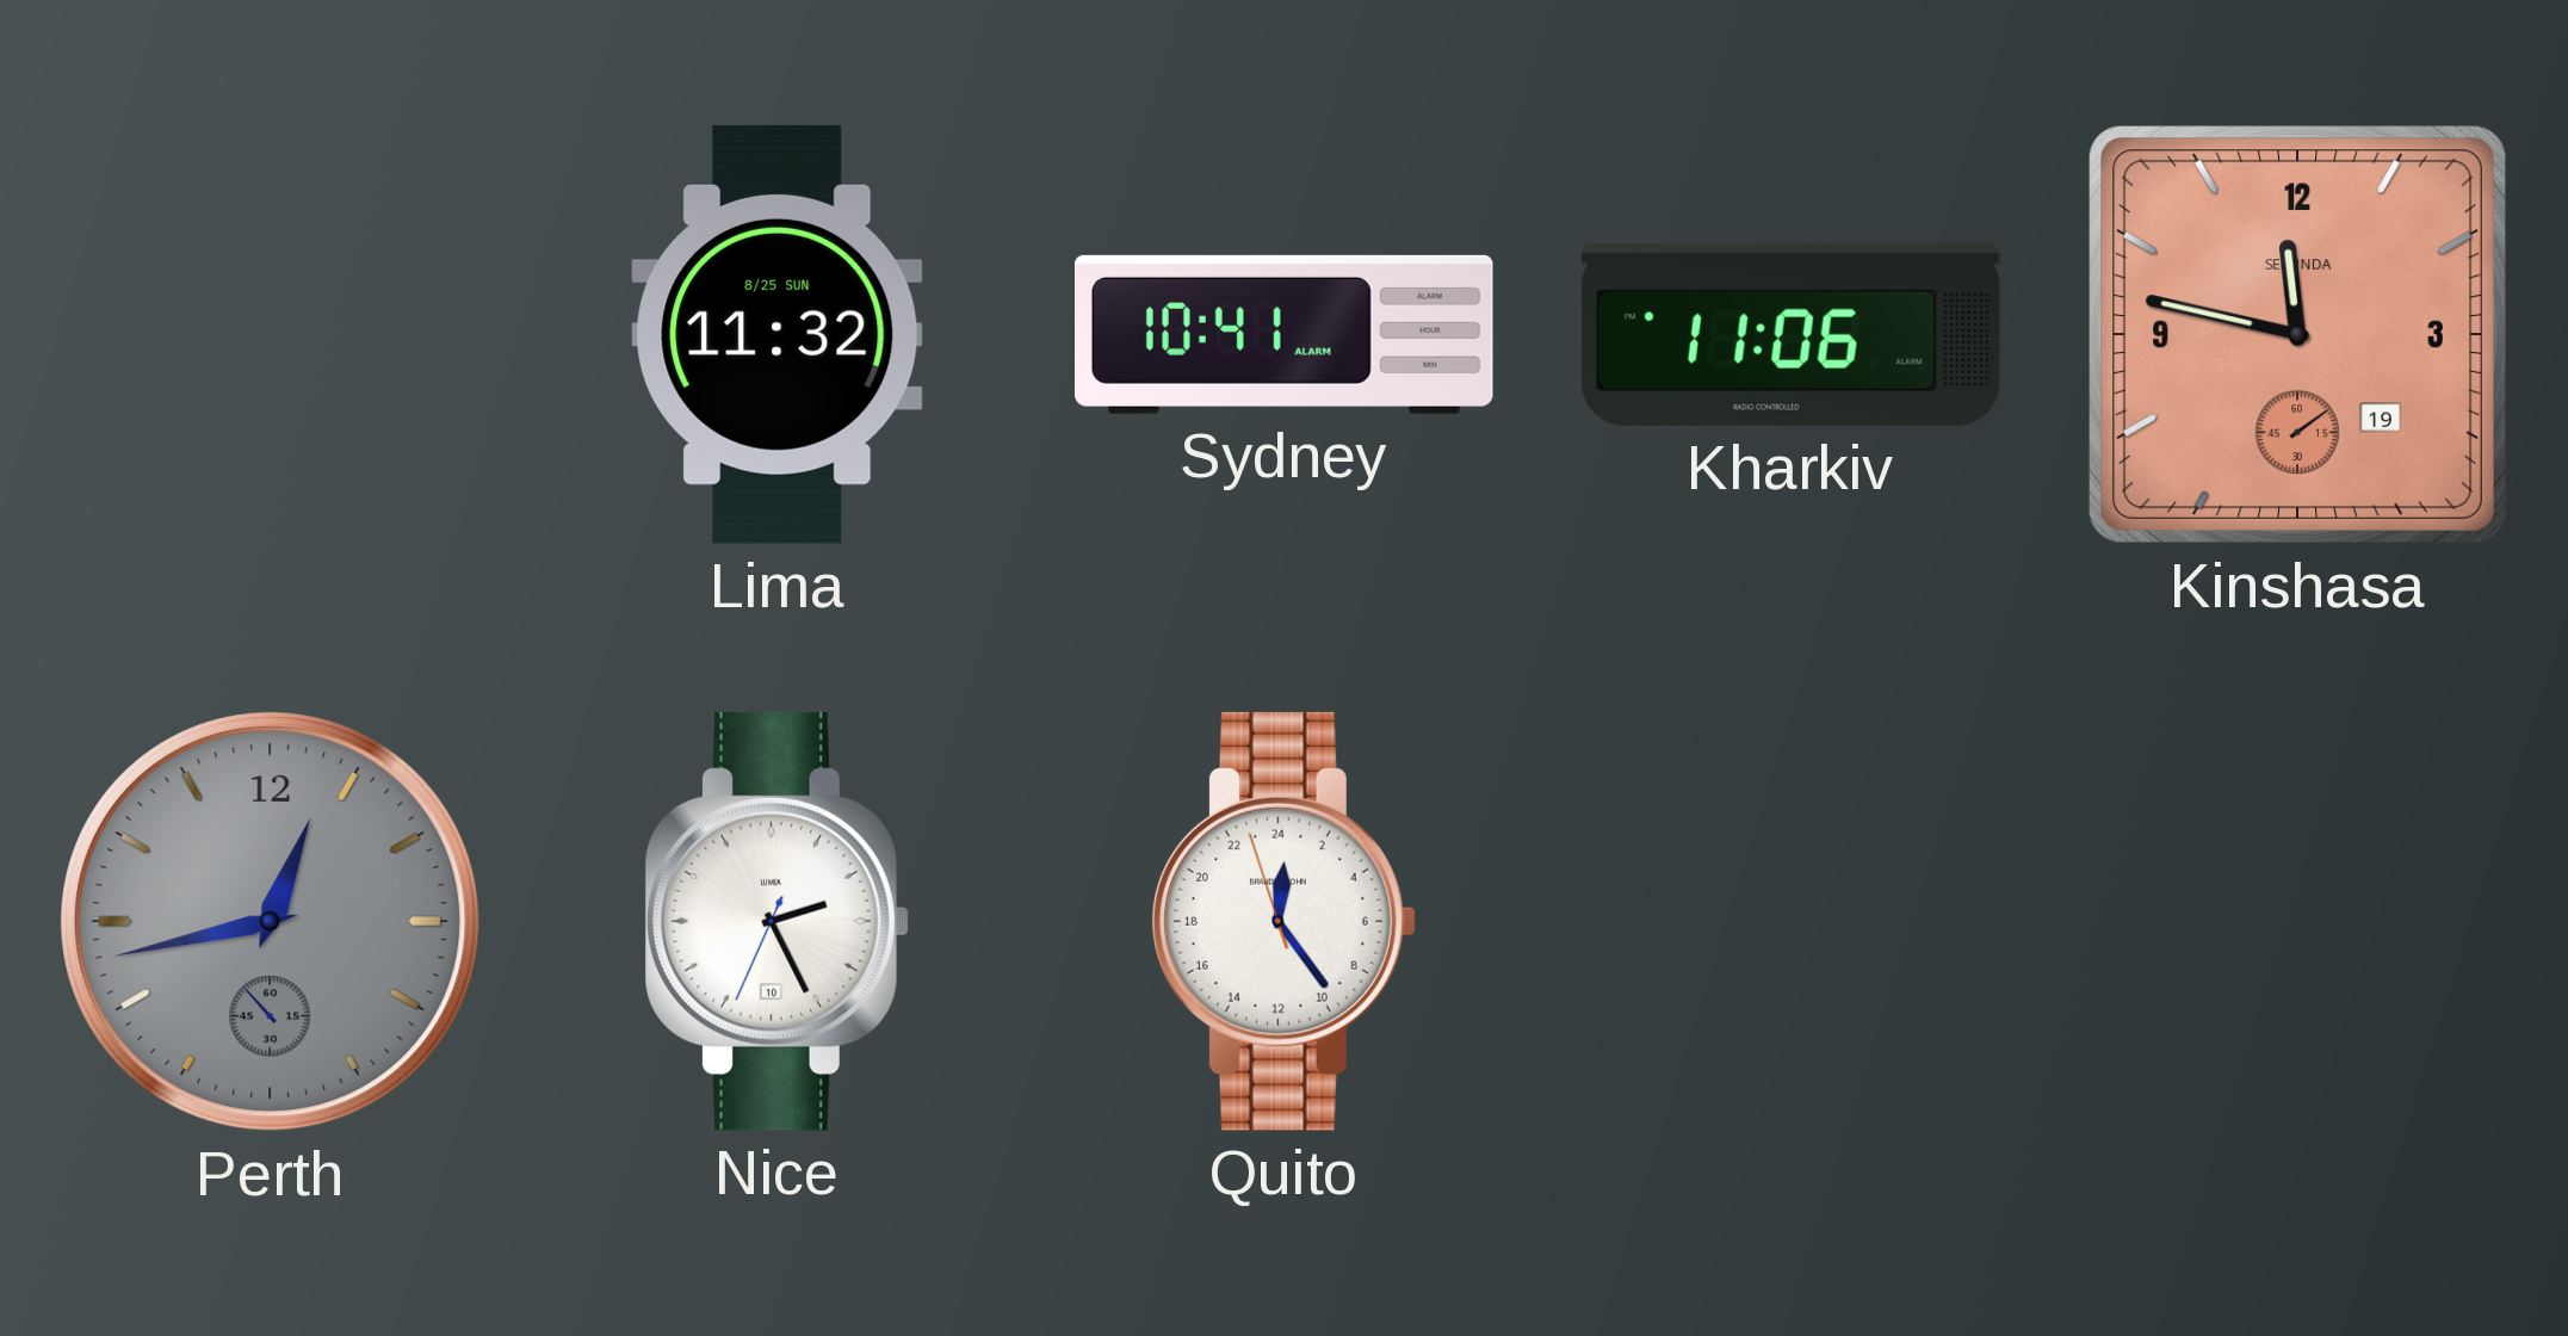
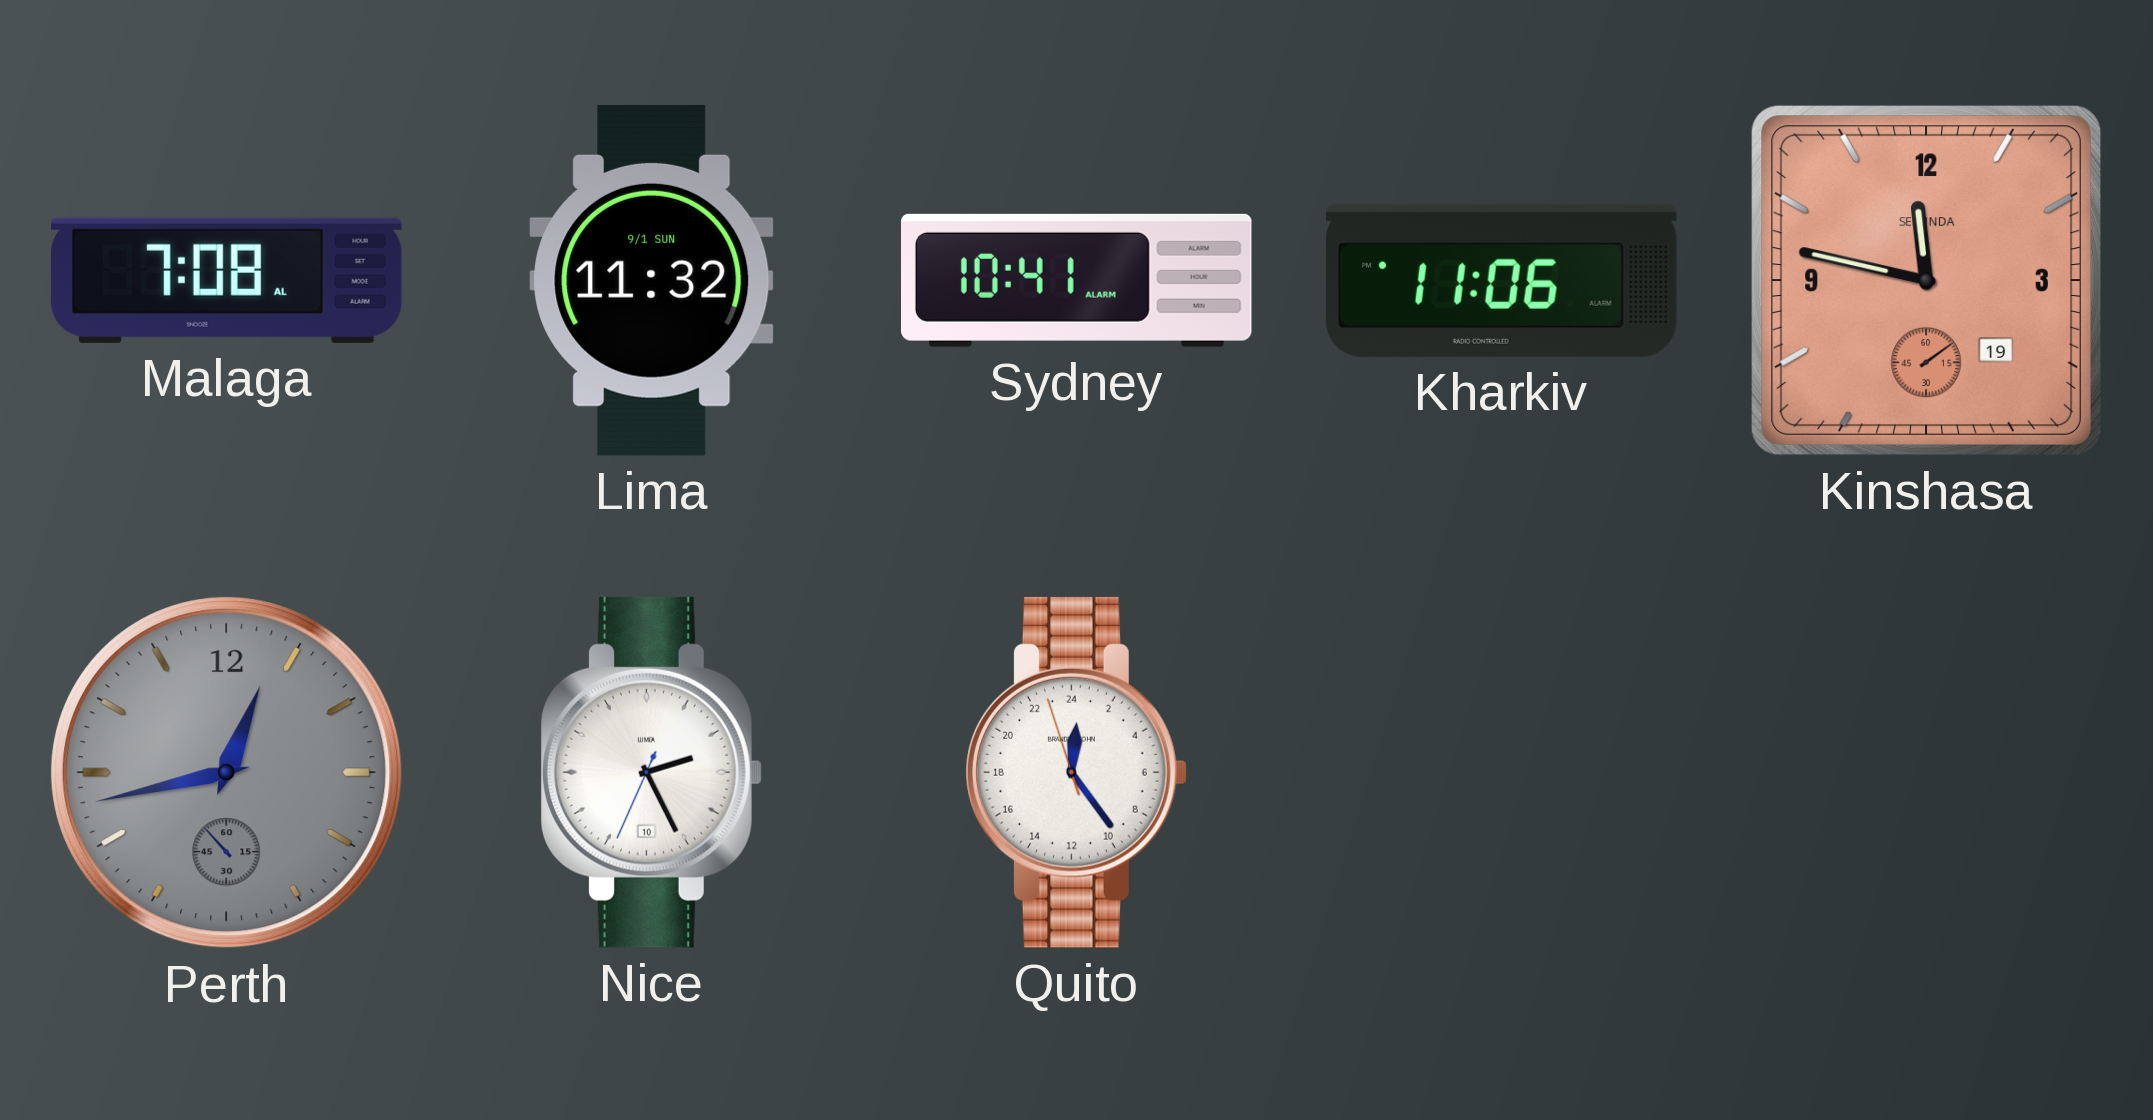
Malaga: none -> 7:08 (227, 280)
Lima date: 8/25 SUN -> 9/1 SUN (652, 280)
